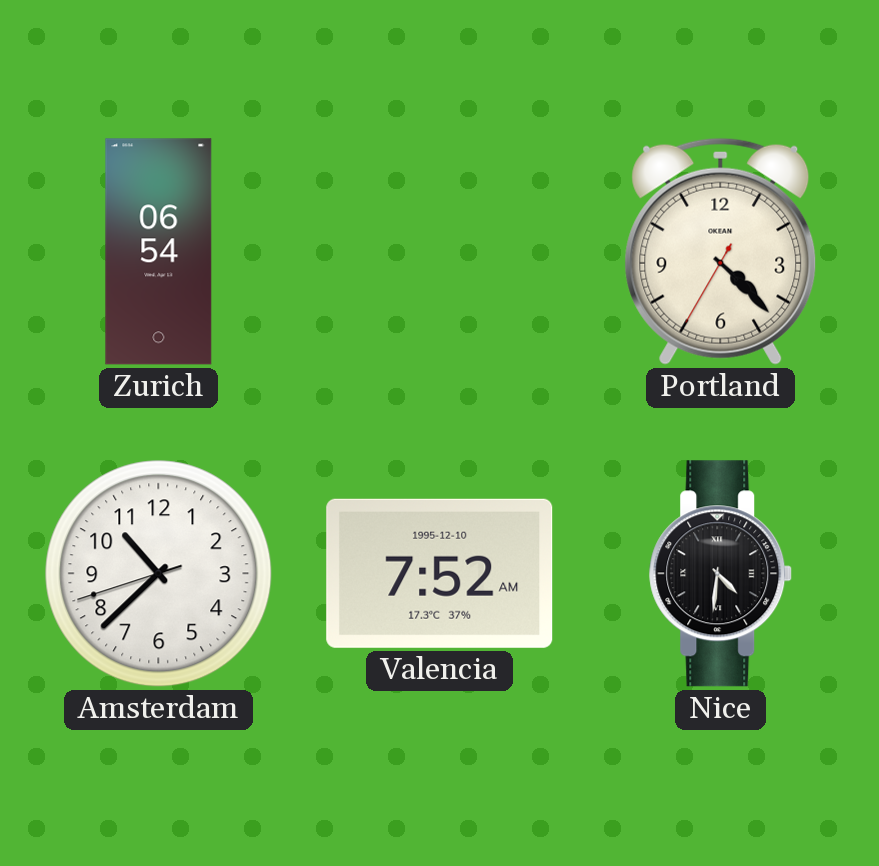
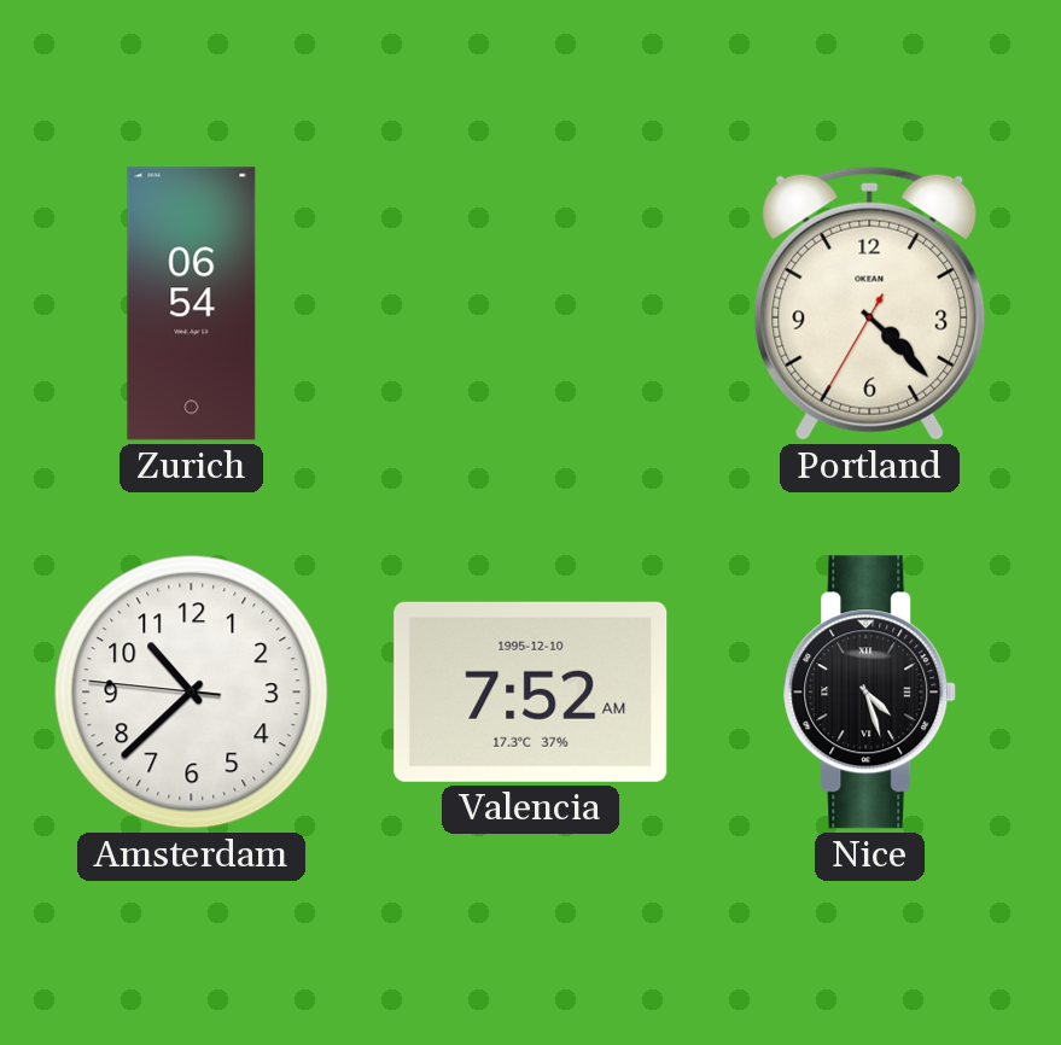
Amsterdam: 10:37:42 -> 10:37:46 (192, 693)
Nice: 4:31 -> 4:27 (870, 693)
